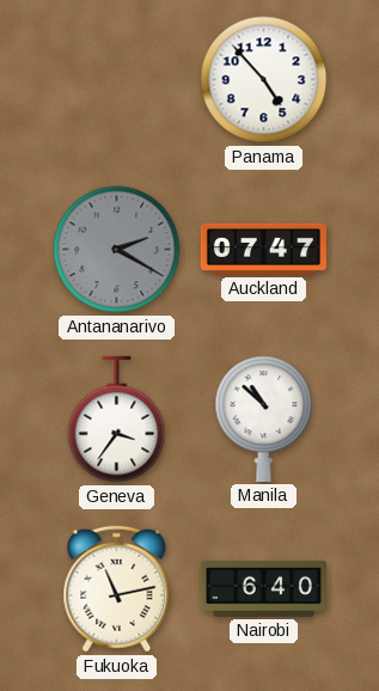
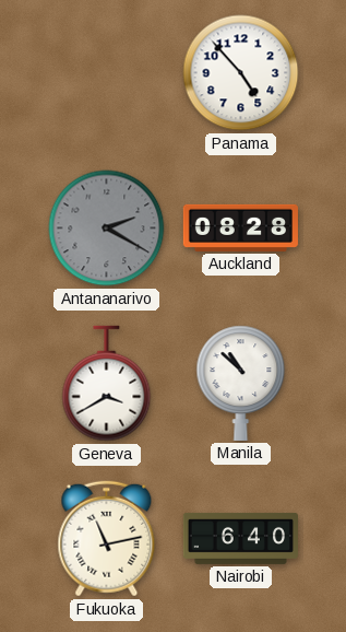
Auckland: 07:47 -> 08:28 (240, 227)
Geneva: 3:36 -> 3:40 (107, 384)
